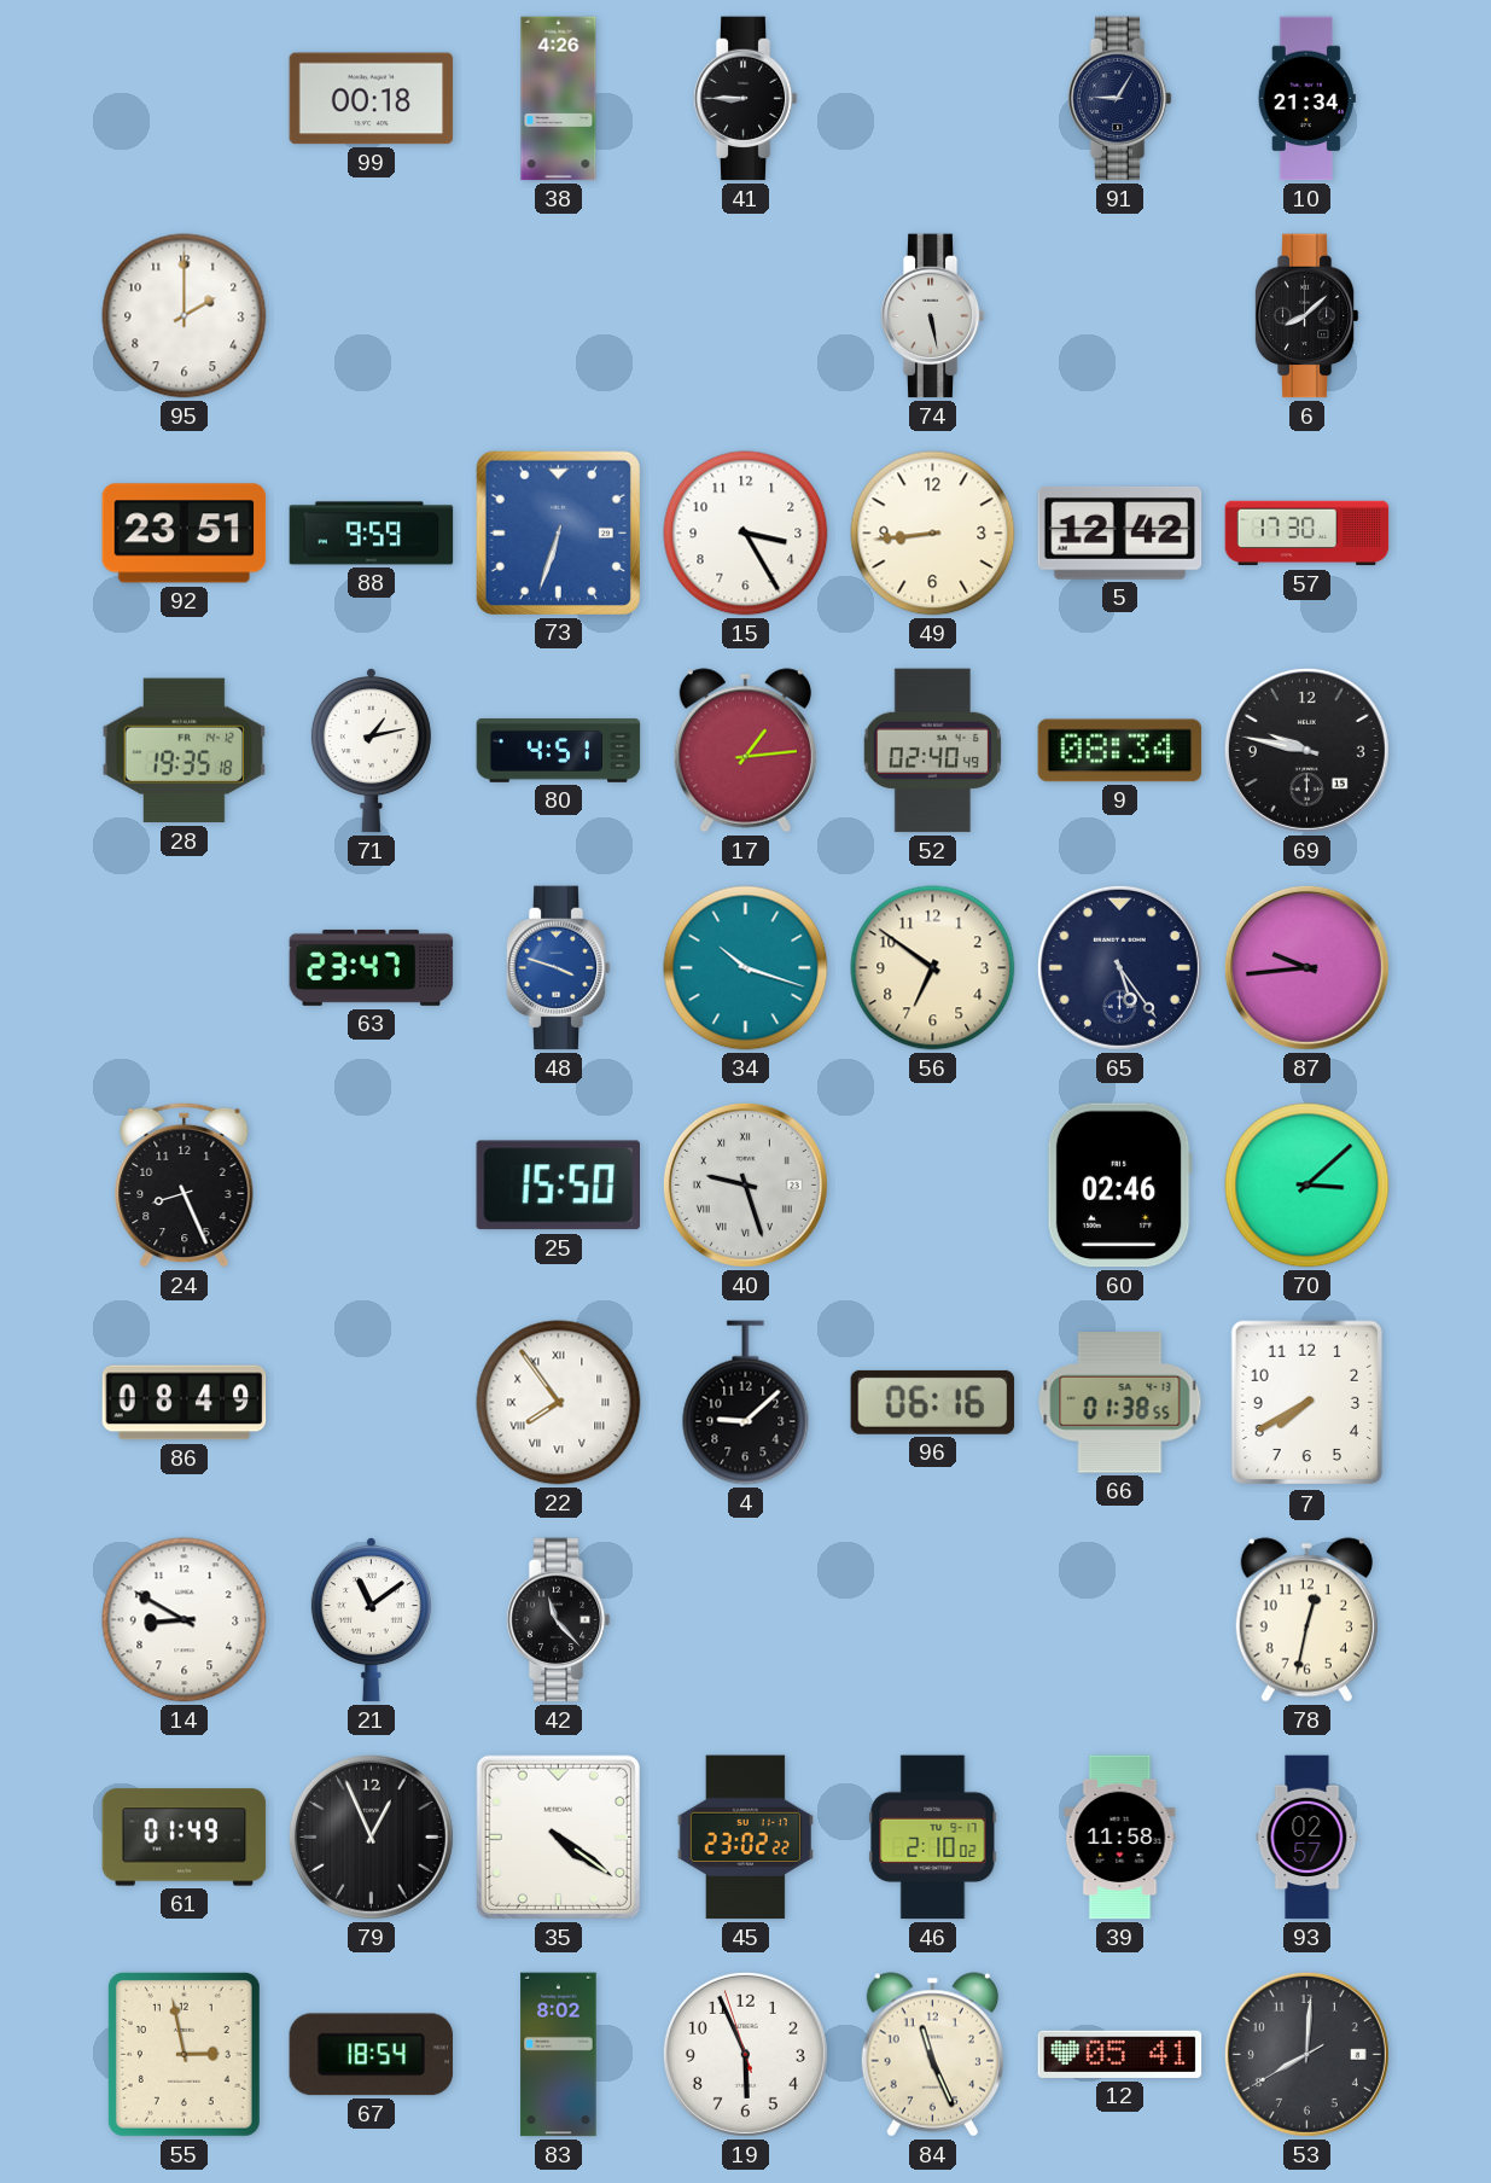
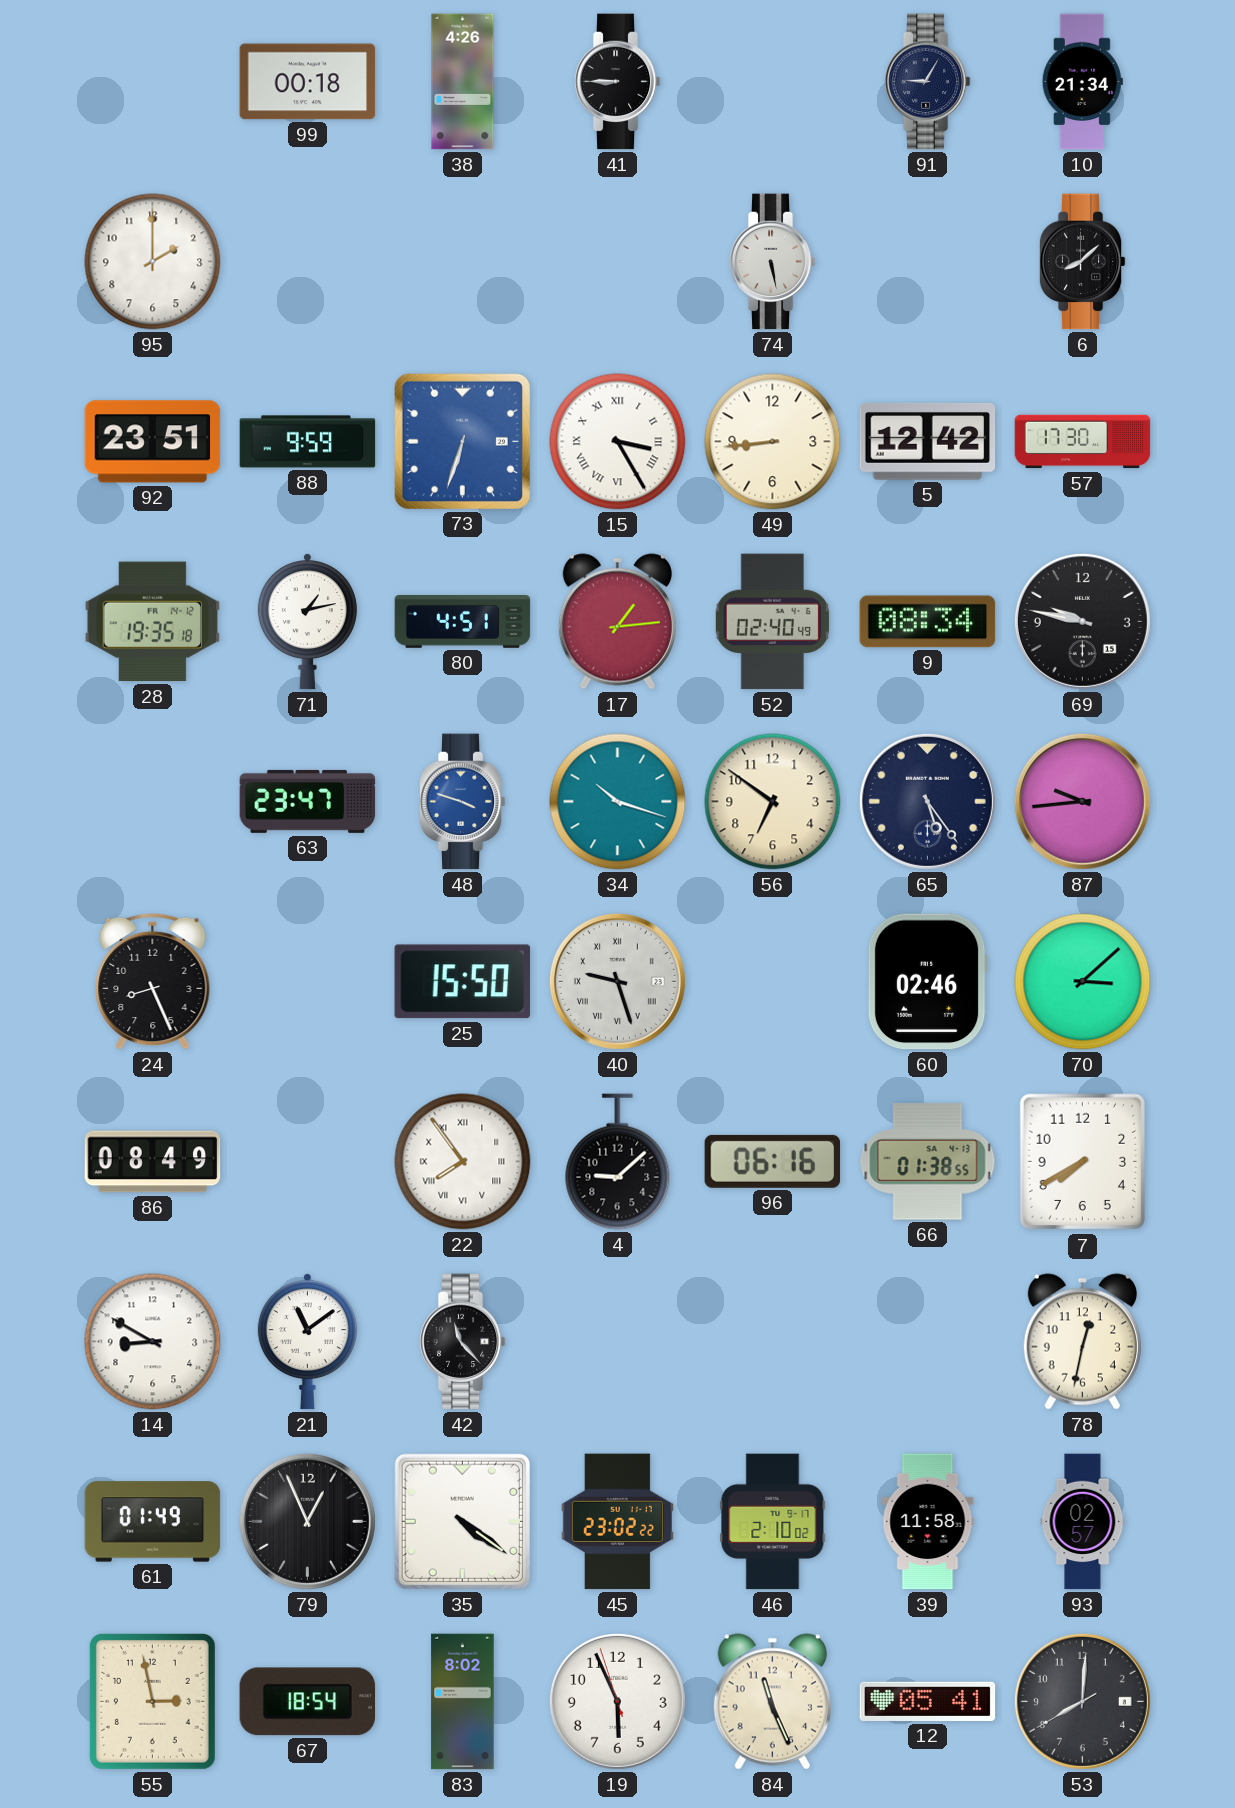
15 numerals: Arabic -> Roman (618, 442)
